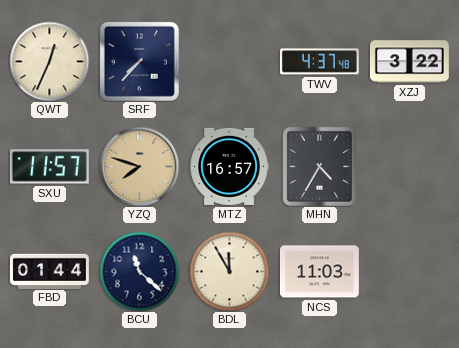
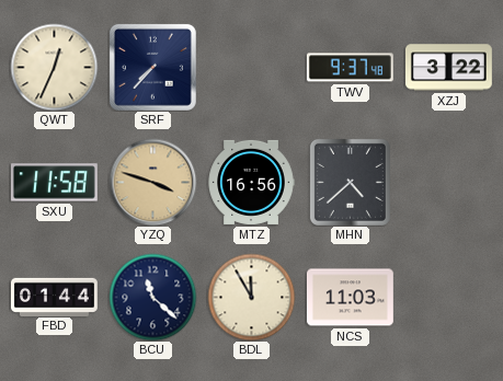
TWV: 4:37 -> 9:37 (350, 68)
SXU: 11:57 -> 11:58 (54, 183)
YZQ: 7:48 -> 3:48 (152, 182)
MTZ: 16:57 -> 16:56 (251, 182)
MHN: 4:35 -> 4:38 (350, 182)
